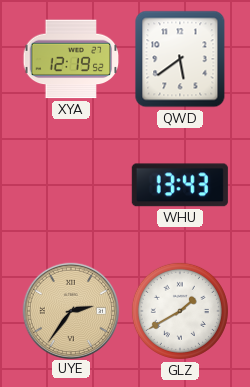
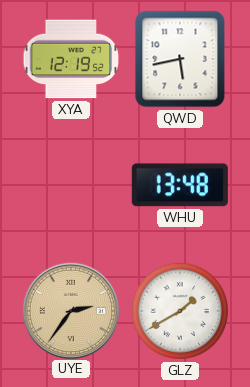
QWD: 5:39 -> 5:43 (180, 59)
WHU: 13:43 -> 13:48 (180, 185)
